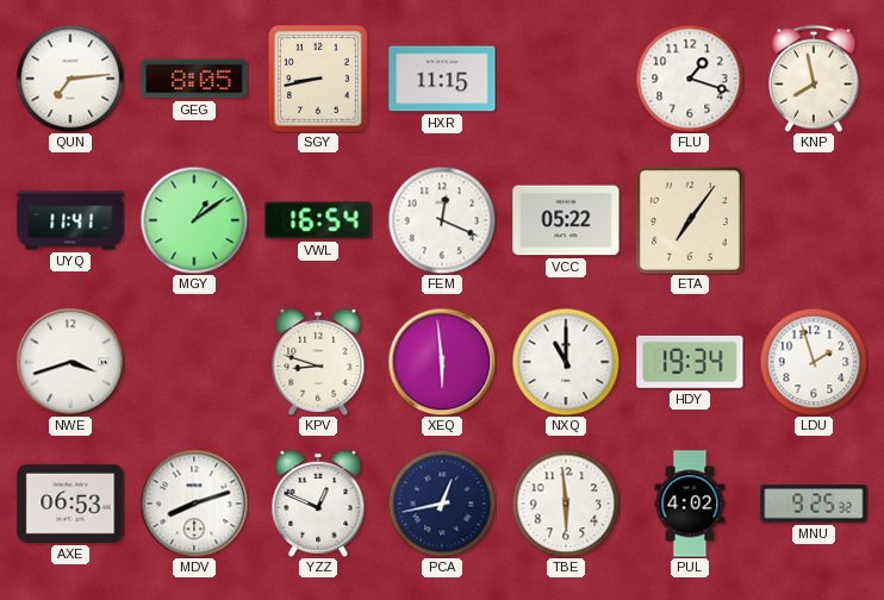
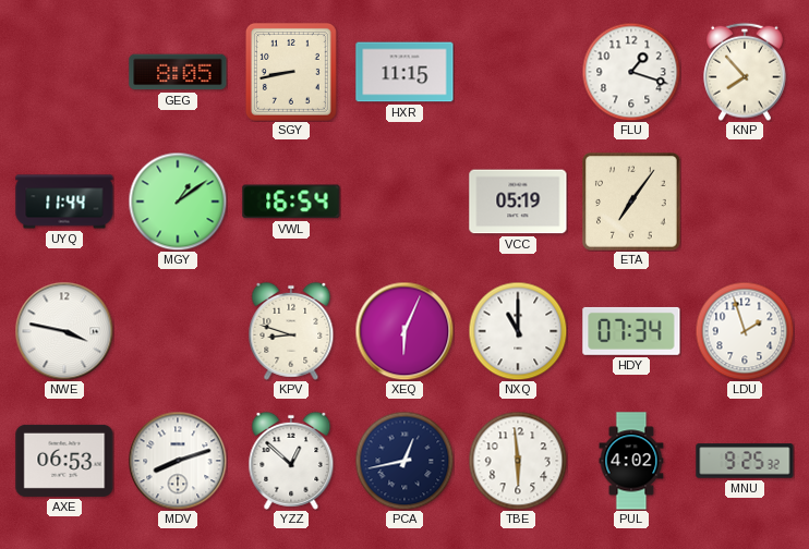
QUN: 7:14 -> none (70, 79)
KNP: 7:58 -> 7:53 (746, 72)
UYQ: 11:41 -> 11:44 (64, 202)
FEM: 12:19 -> none (442, 220)
VCC: 05:22 -> 05:19 (518, 202)
NWE: 3:42 -> 3:47 (64, 331)
XEQ: 5:59 -> 6:04 (404, 331)
HDY: 19:34 -> 07:34 (631, 331)
YZZ: 12:49 -> 12:52 (291, 461)
